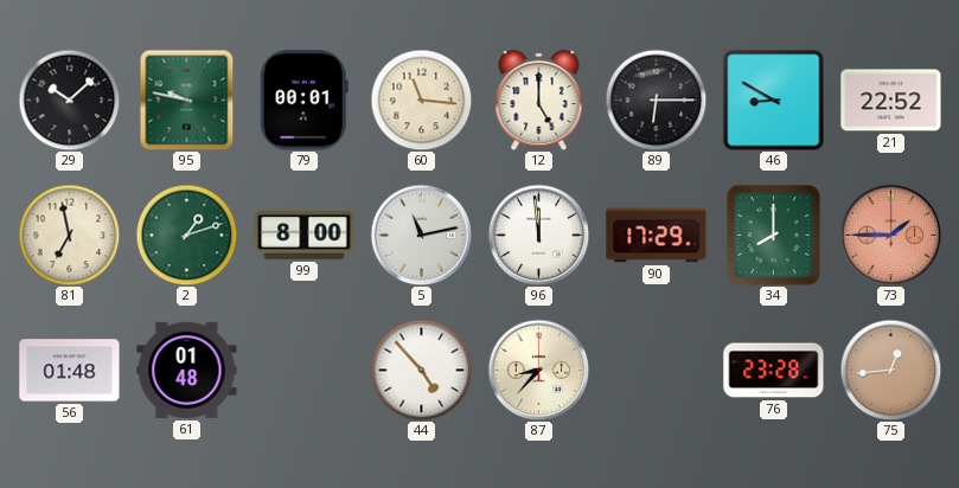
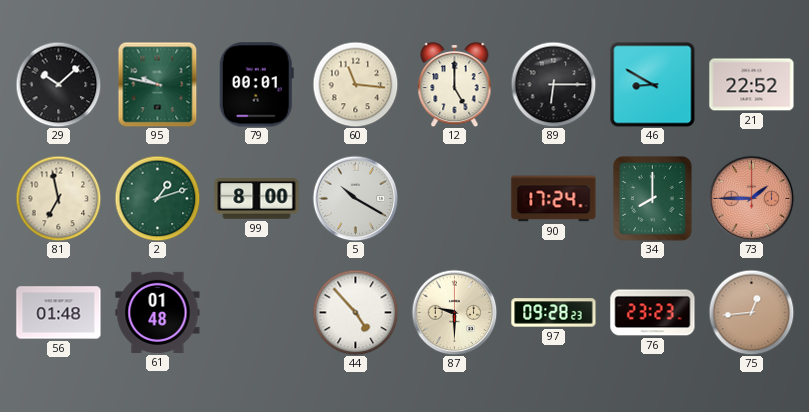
5: 11:13 -> 10:20 (355, 198)
96: 11:59 -> none (538, 235)
90: 17:29 -> 17:24 (554, 199)
87: 8:37 -> 9:30 (454, 312)
97: none -> 09:28 (554, 313)
76: 23:28 -> 23:23 (653, 313)
